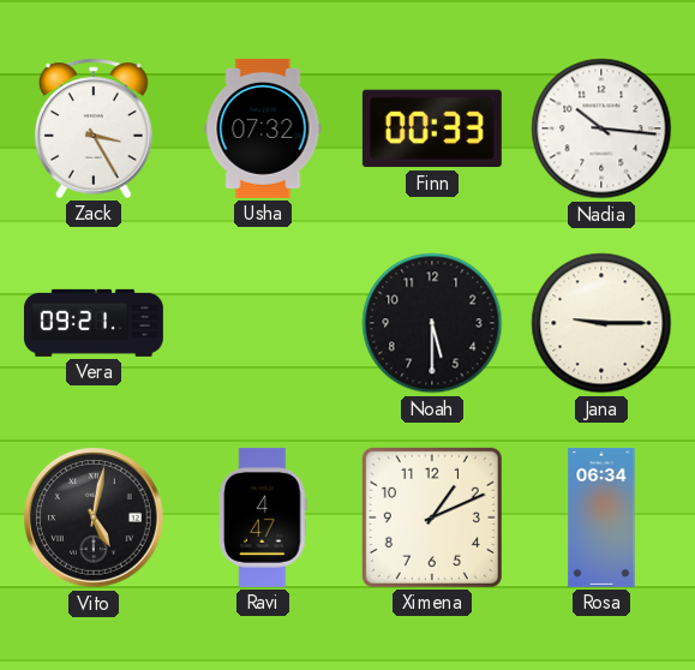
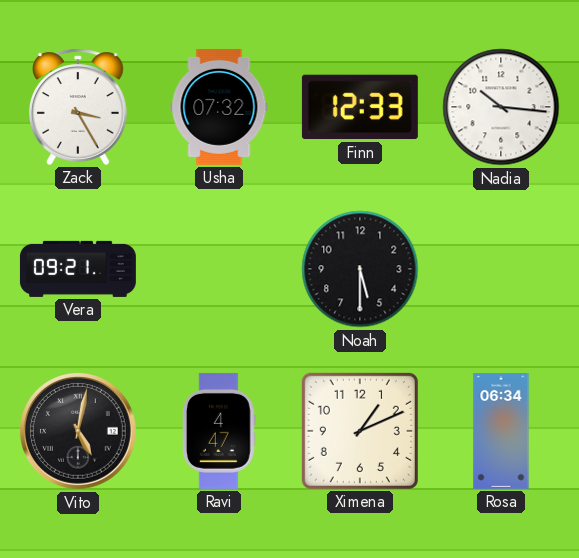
Finn: 00:33 -> 12:33 (360, 107)
Jana: 9:15 -> none (601, 323)
